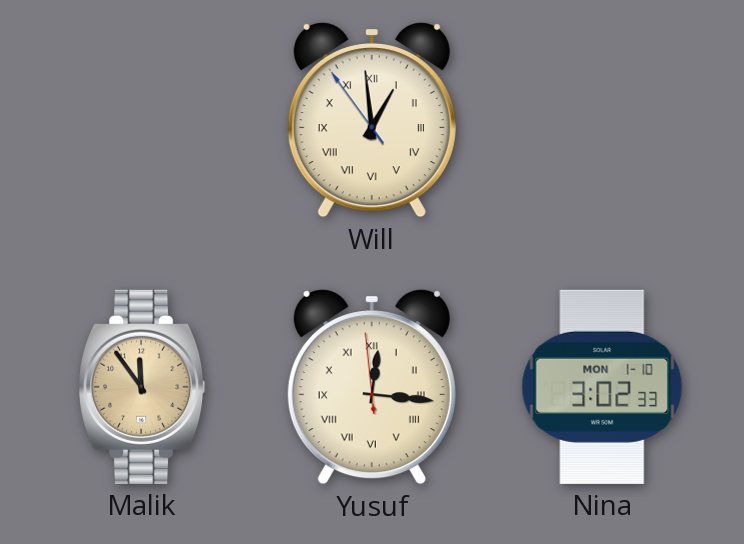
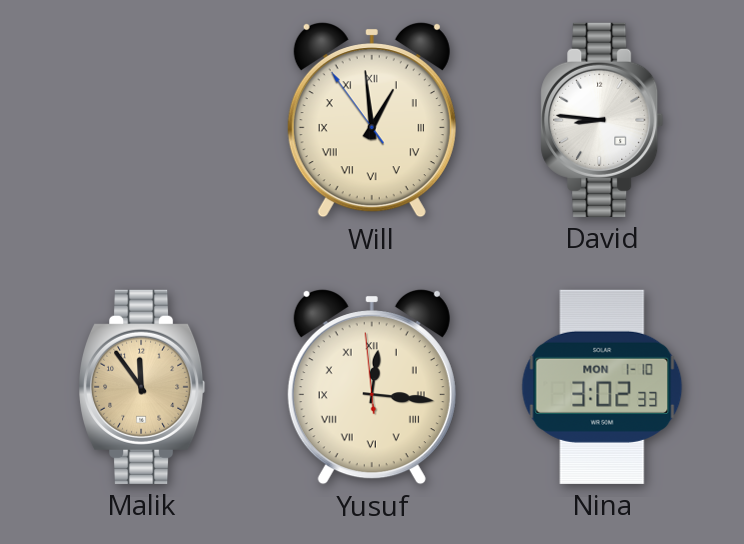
David: none -> 8:46 (602, 120)
